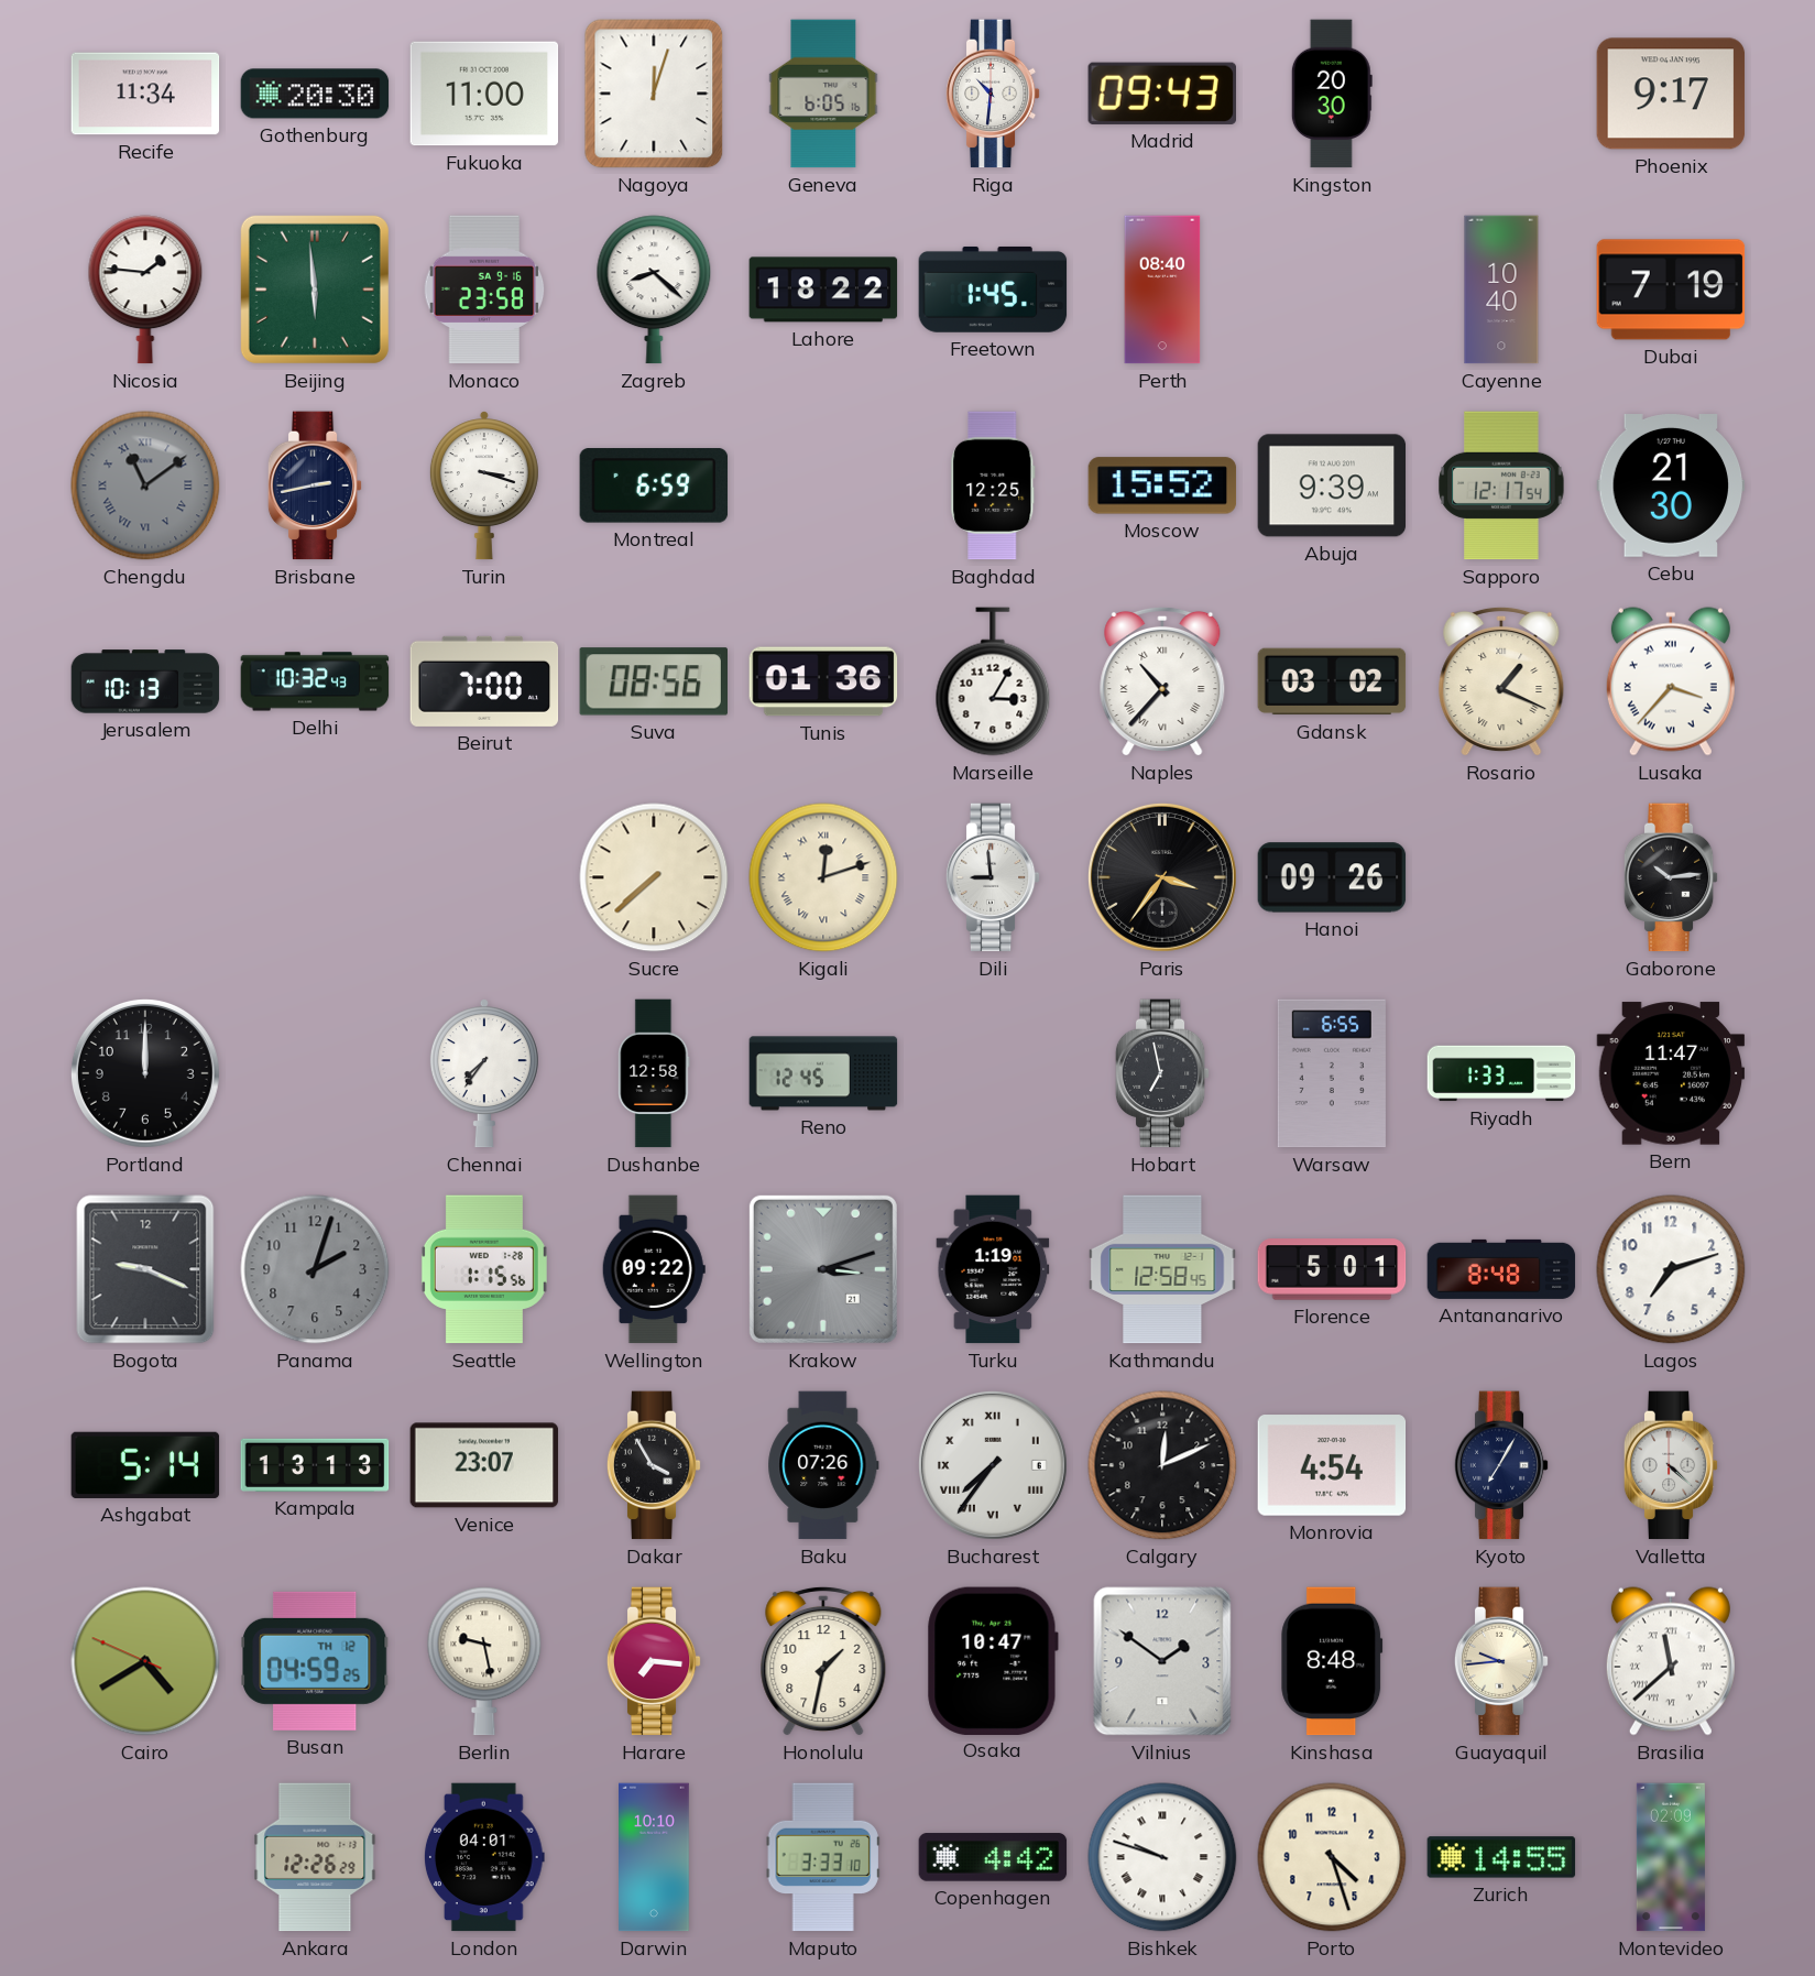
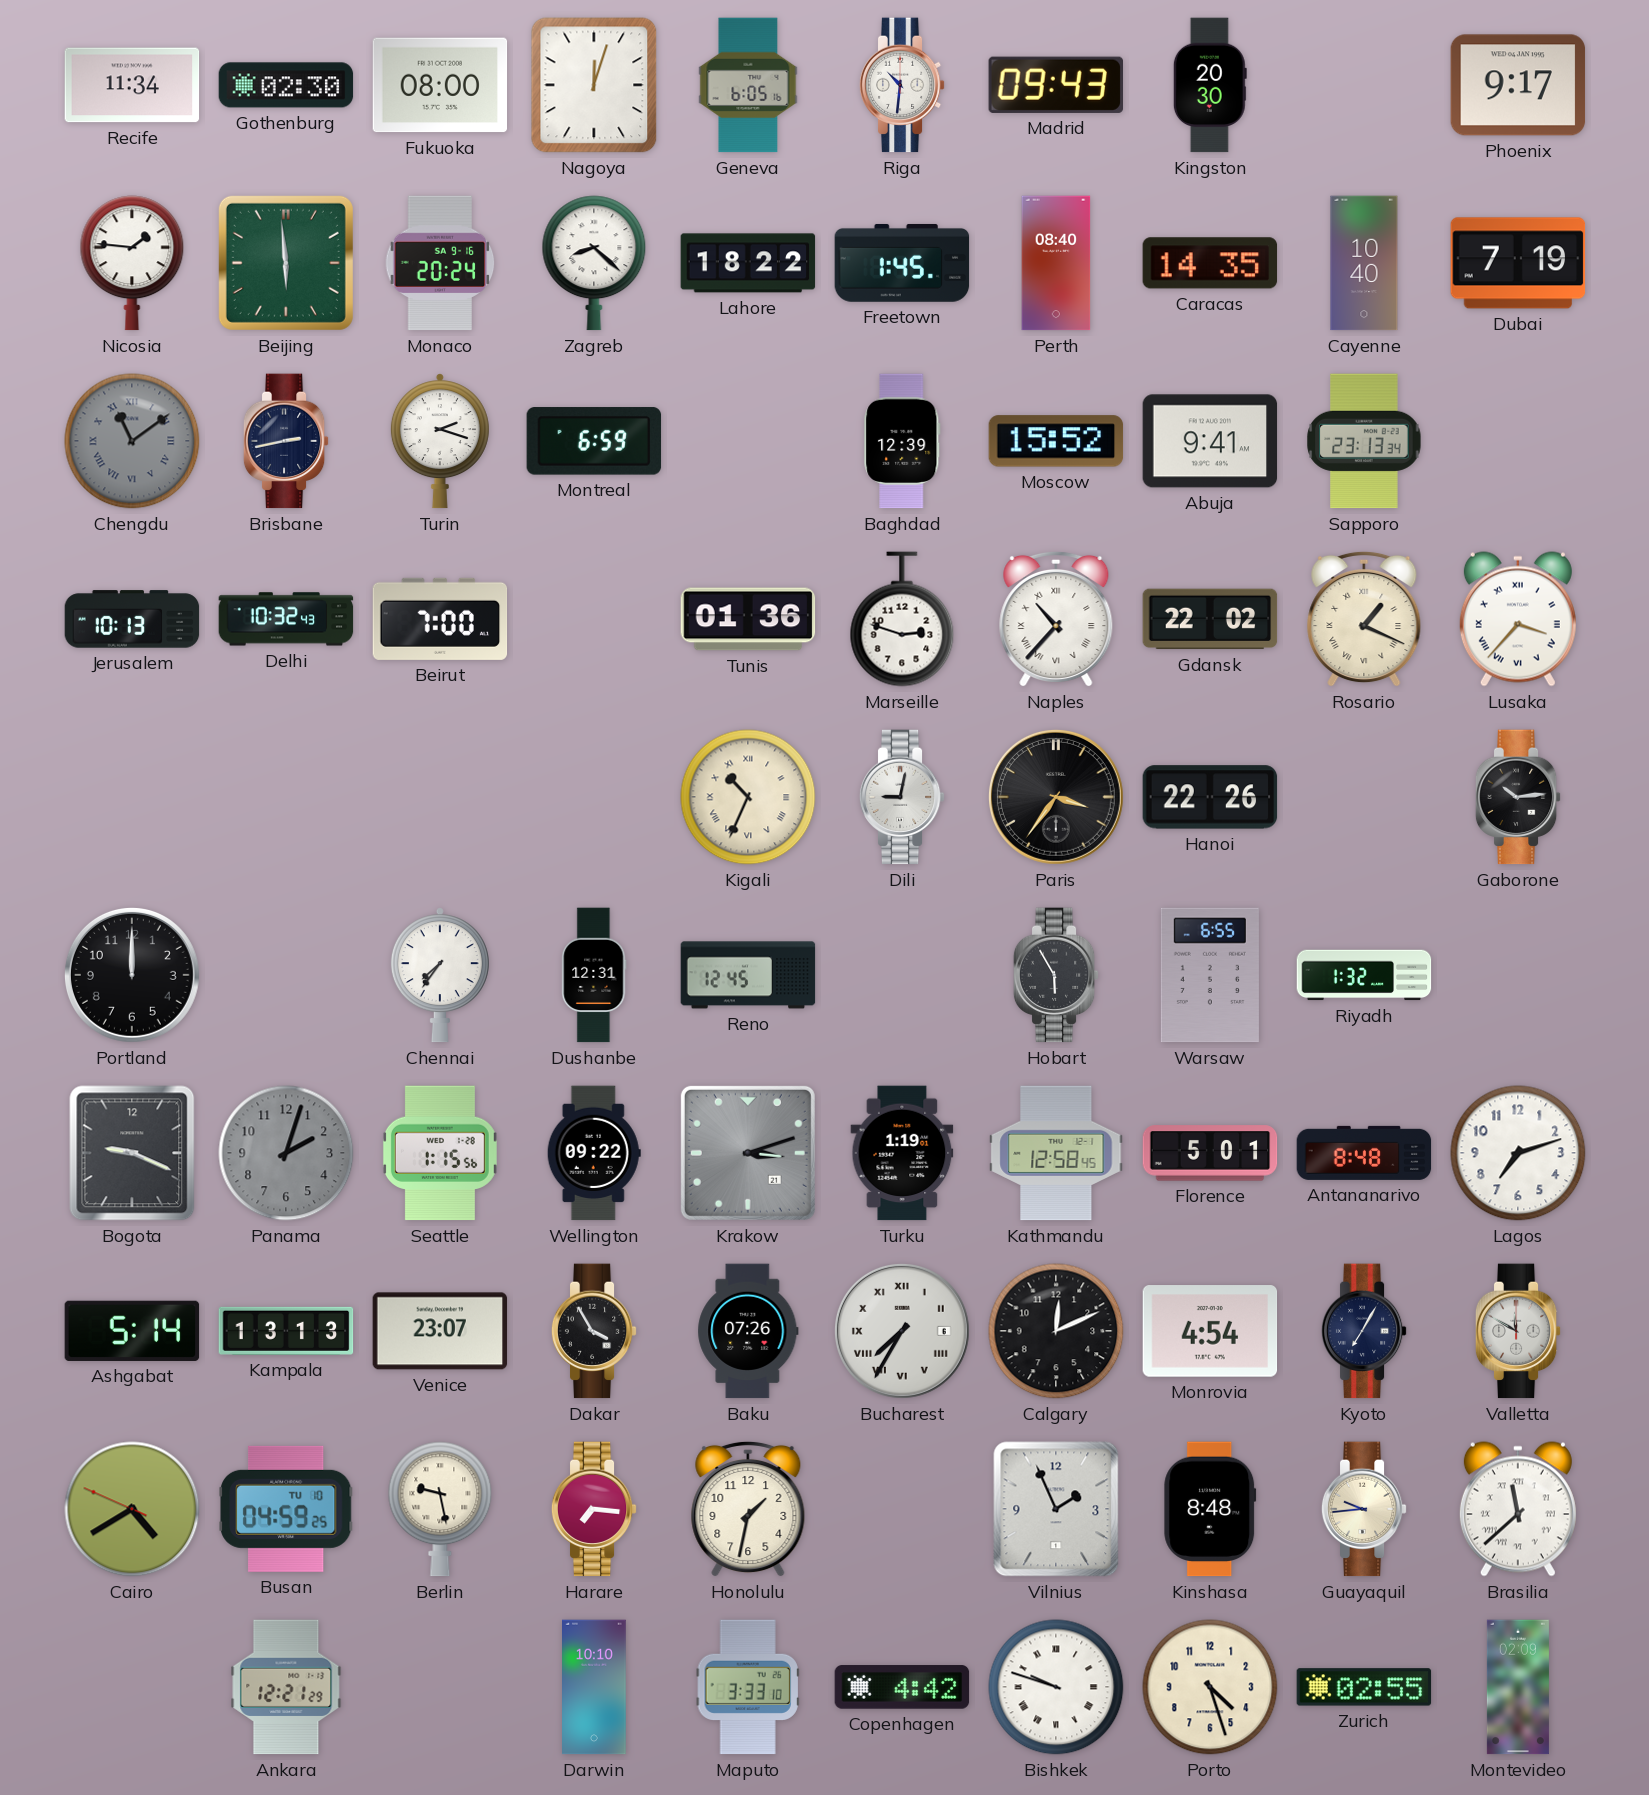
Gothenburg: 20:30 -> 02:30 (286, 85)
Fukuoka: 11:00 -> 08:00 (440, 85)
Monaco: 23:58 -> 20:24 (440, 263)
Caracas: none -> 14:35 (1210, 263)
Turin: 3:18 -> 2:18 (440, 441)
Baghdad: 12:25 -> 12:39 (902, 441)
Abuja: 9:39 -> 9:41 (1210, 441)
Sapporo: 12:17 -> 23:13 (1364, 441)
Cebu: 21:30 -> none (1671, 487)
Suva: 08:56 -> none (653, 681)
Marseille: 3:05 -> 2:48 (902, 619)
Gdansk: 03:02 -> 22:02 (1210, 619)
Sucre: 7:38 -> none (654, 877)
Kigali: 12:12 -> 10:34 (748, 797)
Dili: 8:59 -> 9:02 (902, 797)
Hanoi: 09:26 -> 22:26 (1210, 797)
Dushanbe: 12:58 -> 12:31 (594, 975)
Hobart: 6:58 -> 5:55 (1056, 975)
Riyadh: 1:33 -> 1:32 (1364, 975)
Bern: 11:47 -> none (1671, 1073)
Bucharest: 7:36 -> 7:35 (902, 1331)
Valletta: 4:22 -> 11:50 (1518, 1331)
Busan date: TH 12 -> TU 10 (286, 1509)
Osaka: 10:47 -> none (993, 1660)
Vilnius: 1:51 -> 1:56 (1056, 1509)
Ankara: 12:26 -> 12:21 (286, 1687)
London: 04:01 -> none (484, 1857)
Zurich: 14:55 -> 02:55 (1364, 1687)
